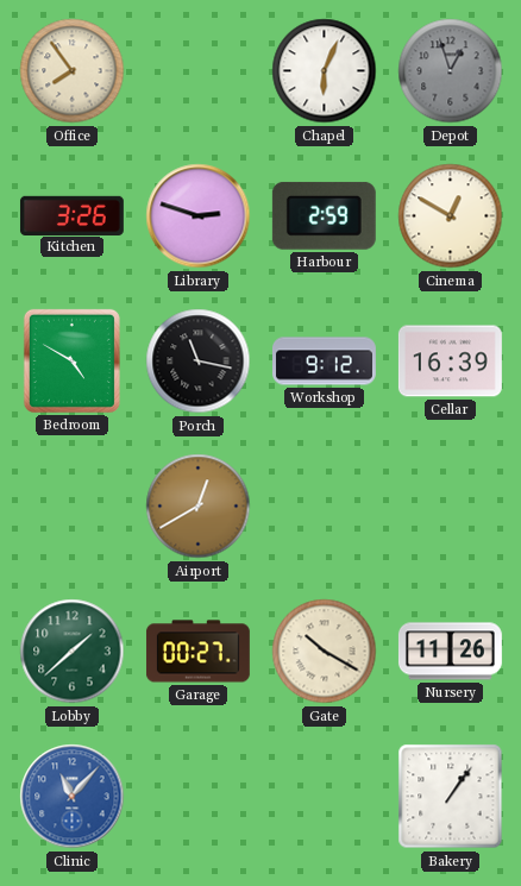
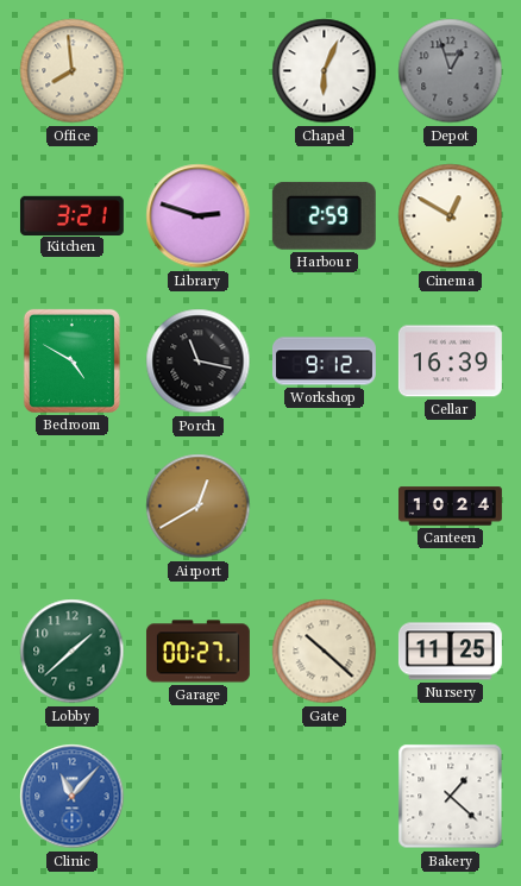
Office: 7:54 -> 7:59 (73, 71)
Kitchen: 3:26 -> 3:21 (71, 215)
Canteen: none -> 10:24 (451, 507)
Gate: 10:20 -> 10:22 (325, 652)
Nursery: 11:26 -> 11:25 (450, 652)
Bakery: 1:06 -> 1:22 (451, 797)
